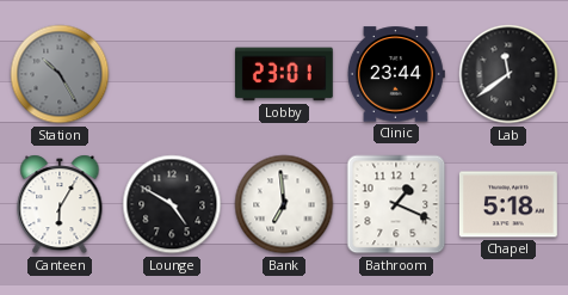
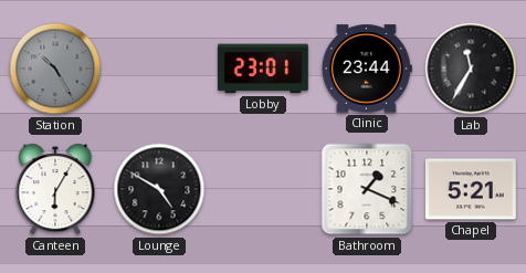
Lab: 11:39 -> 11:35 (471, 69)
Bank: 6:59 -> none (284, 204)
Chapel: 5:18 -> 5:21 (471, 189)
